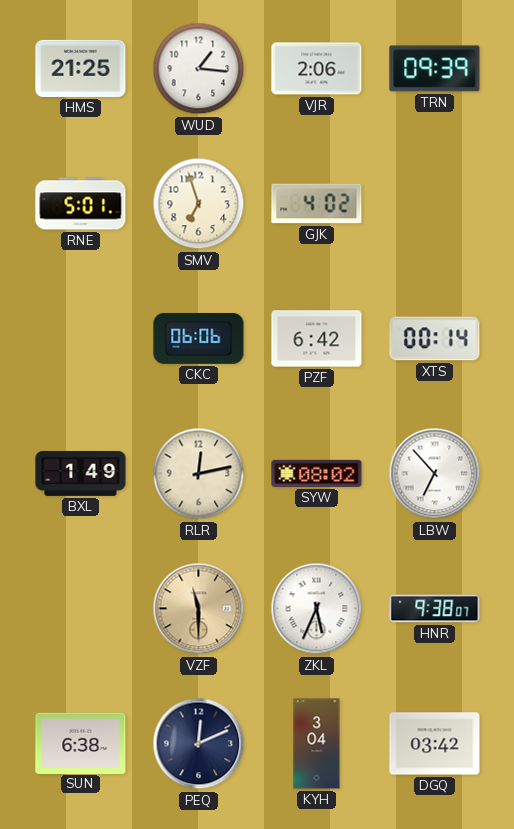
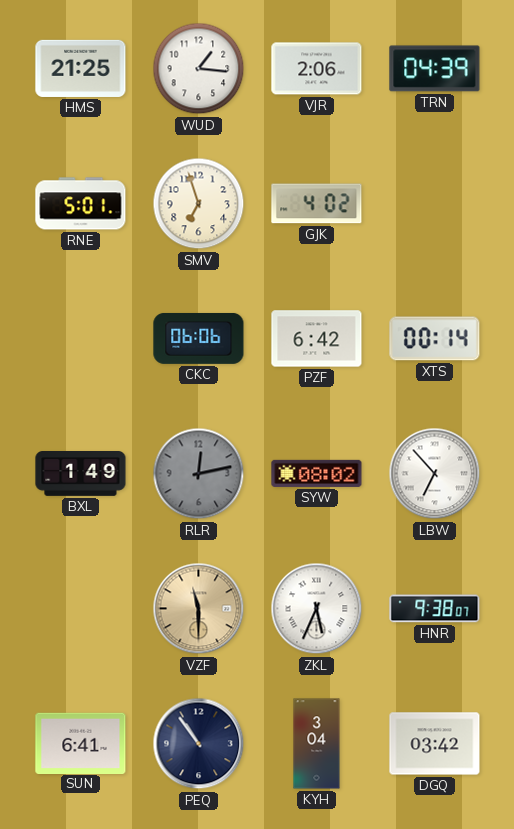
TRN: 09:39 -> 04:39 (435, 69)
RLR dial: cream -> grey (199, 474)
SUN: 6:38 -> 6:41 (81, 743)
PEQ: 12:11 -> 10:54 (199, 744)
